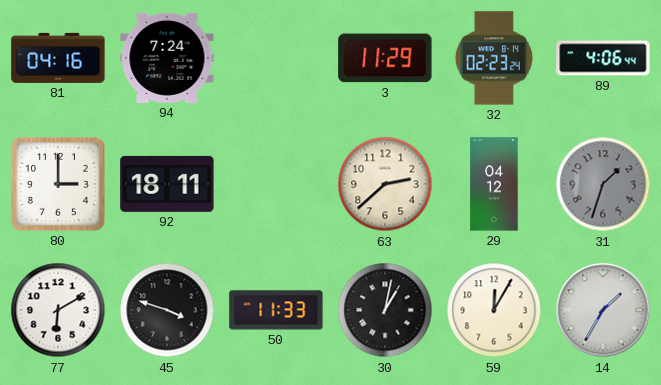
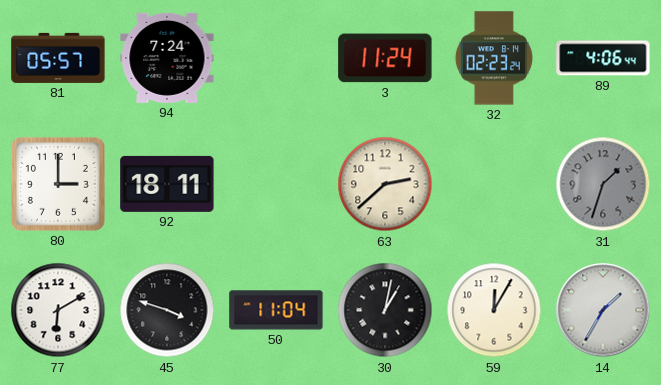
81: 04:16 -> 05:57 (58, 58)
3: 11:29 -> 11:24 (385, 58)
29: 04:12 -> none (494, 184)
50: 11:33 -> 11:04 (276, 310)
